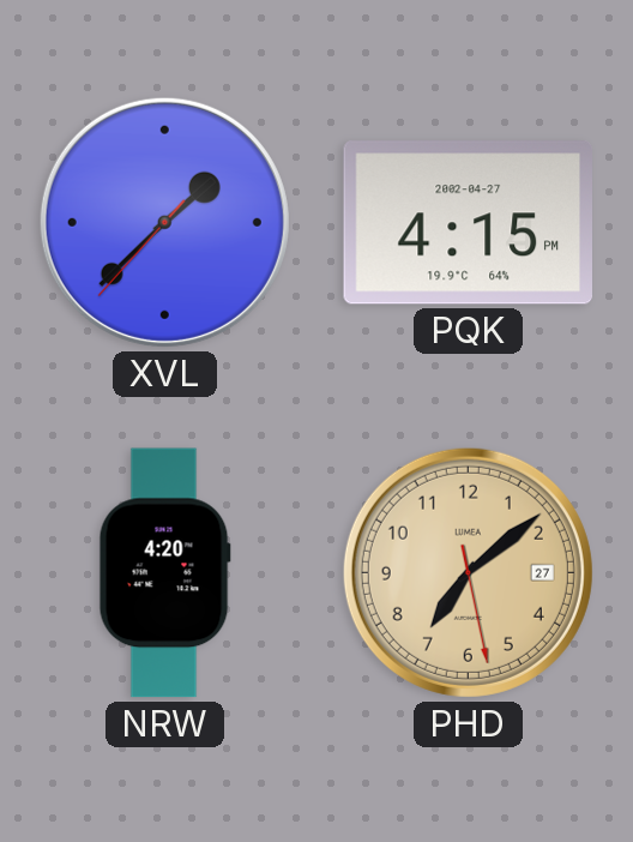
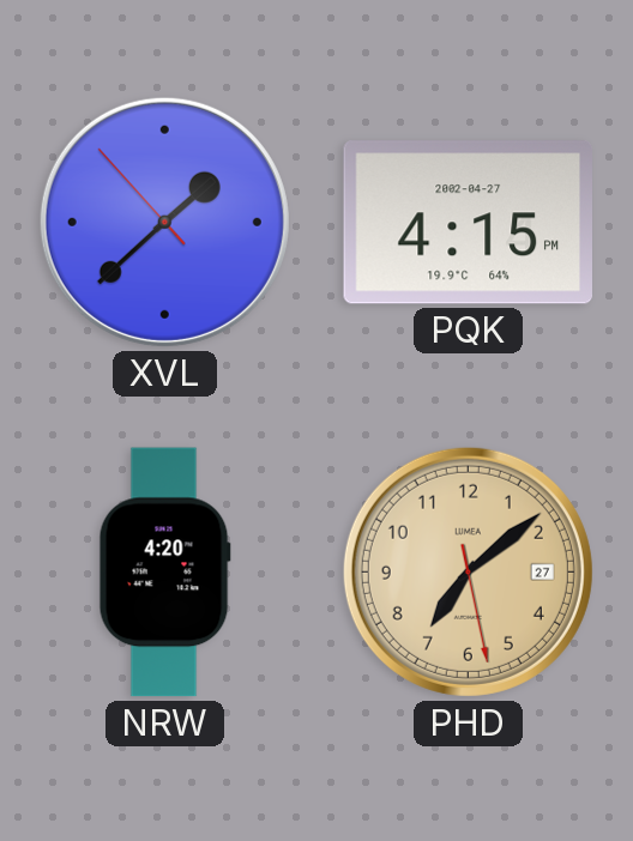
XVL: 1:37:37 -> 1:37:53 (164, 222)
